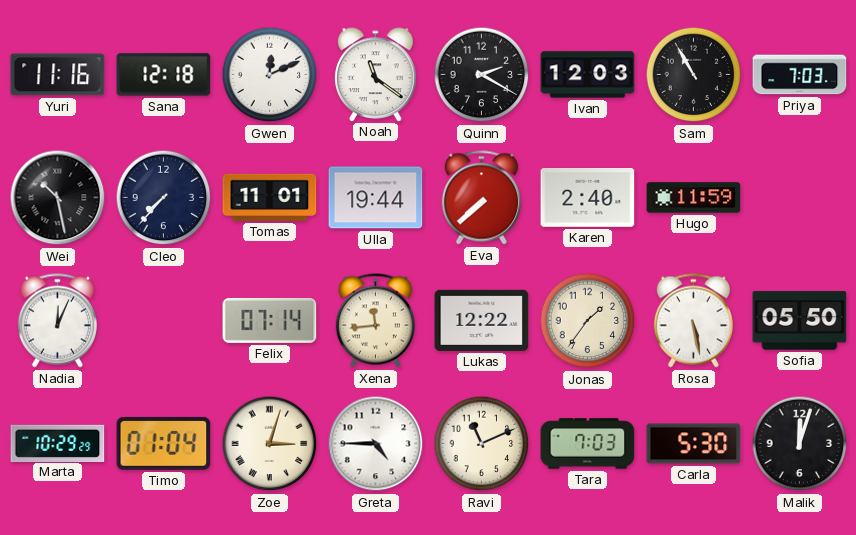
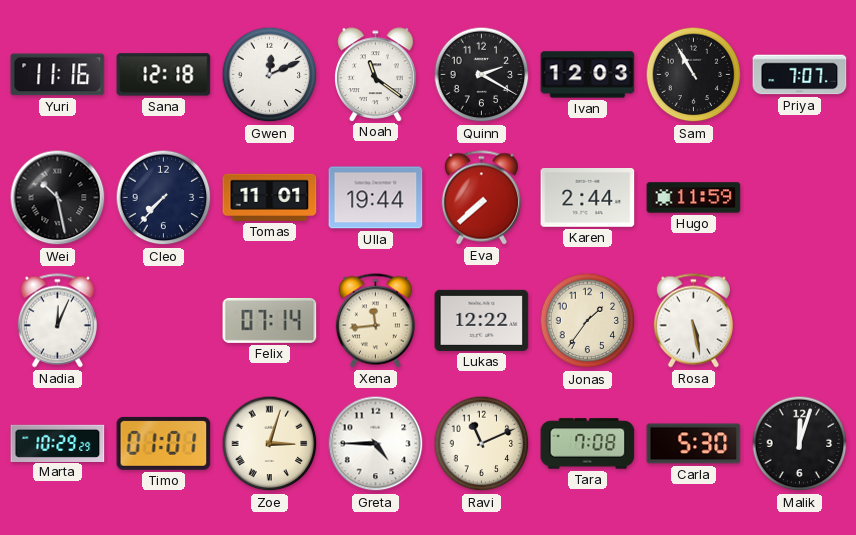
Priya: 7:03 -> 7:07 (800, 75)
Karen: 2:40 -> 2:44 (588, 198)
Sofia: 05:50 -> none (800, 321)
Timo: 01:04 -> 01:01 (164, 443)
Tara: 7:03 -> 7:08 (588, 444)
